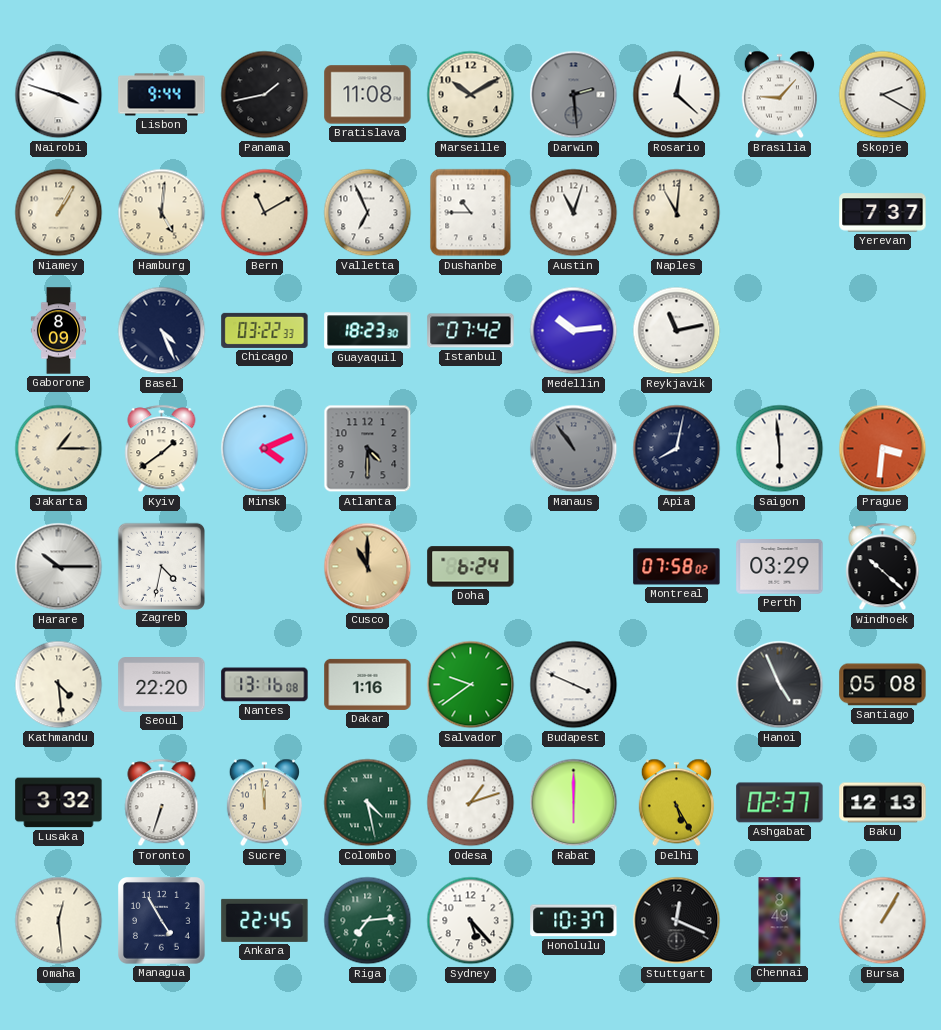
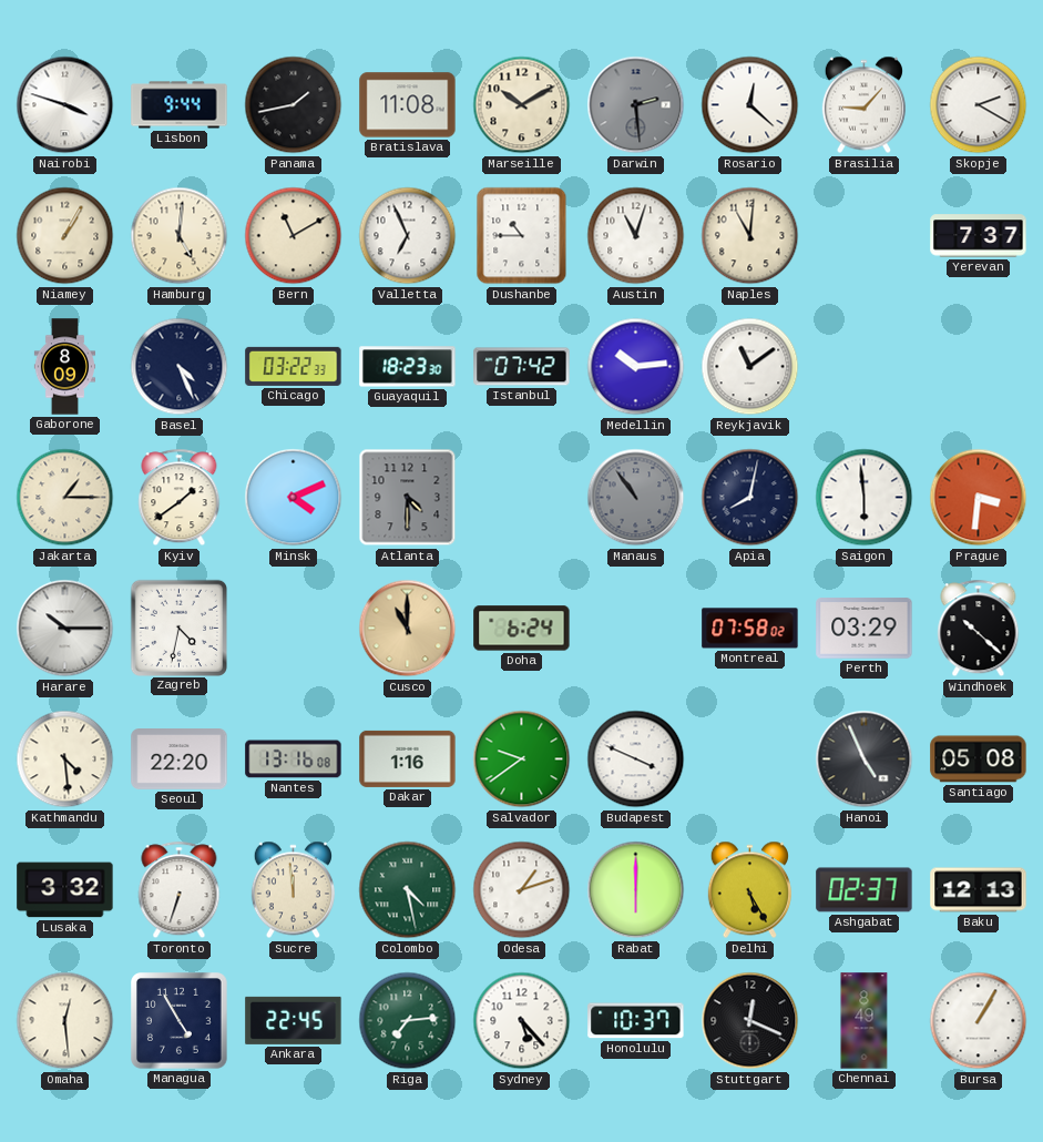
Reykjavik: 11:13 -> 11:09 (750, 367)
